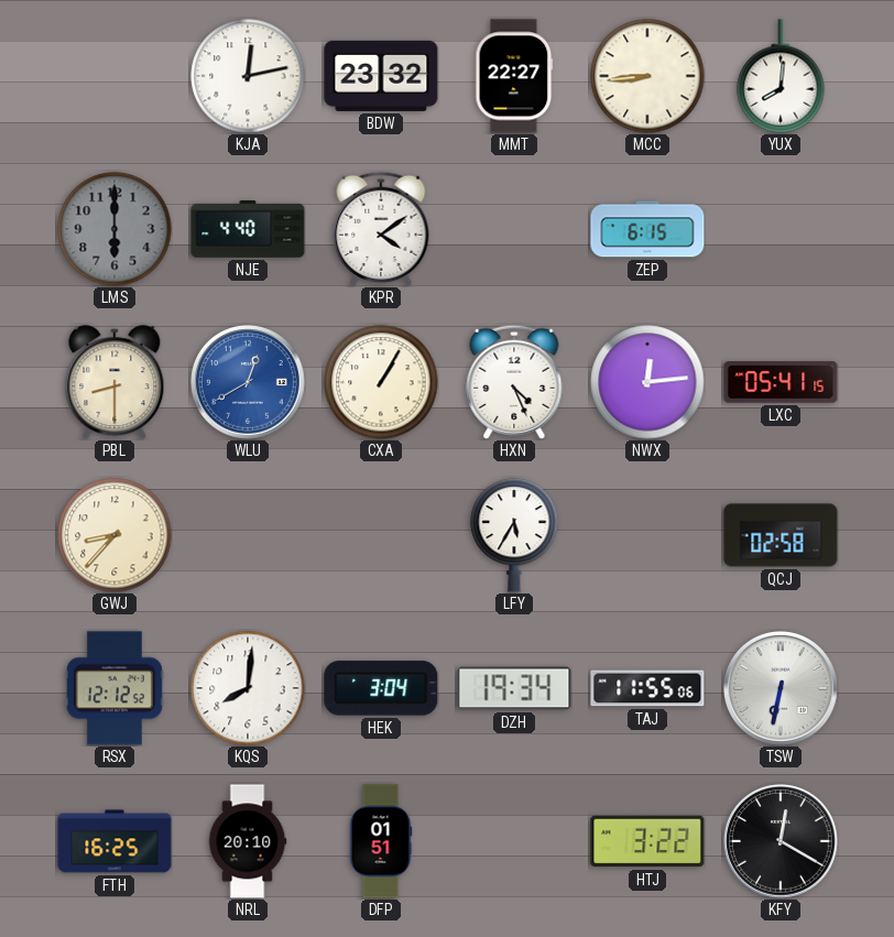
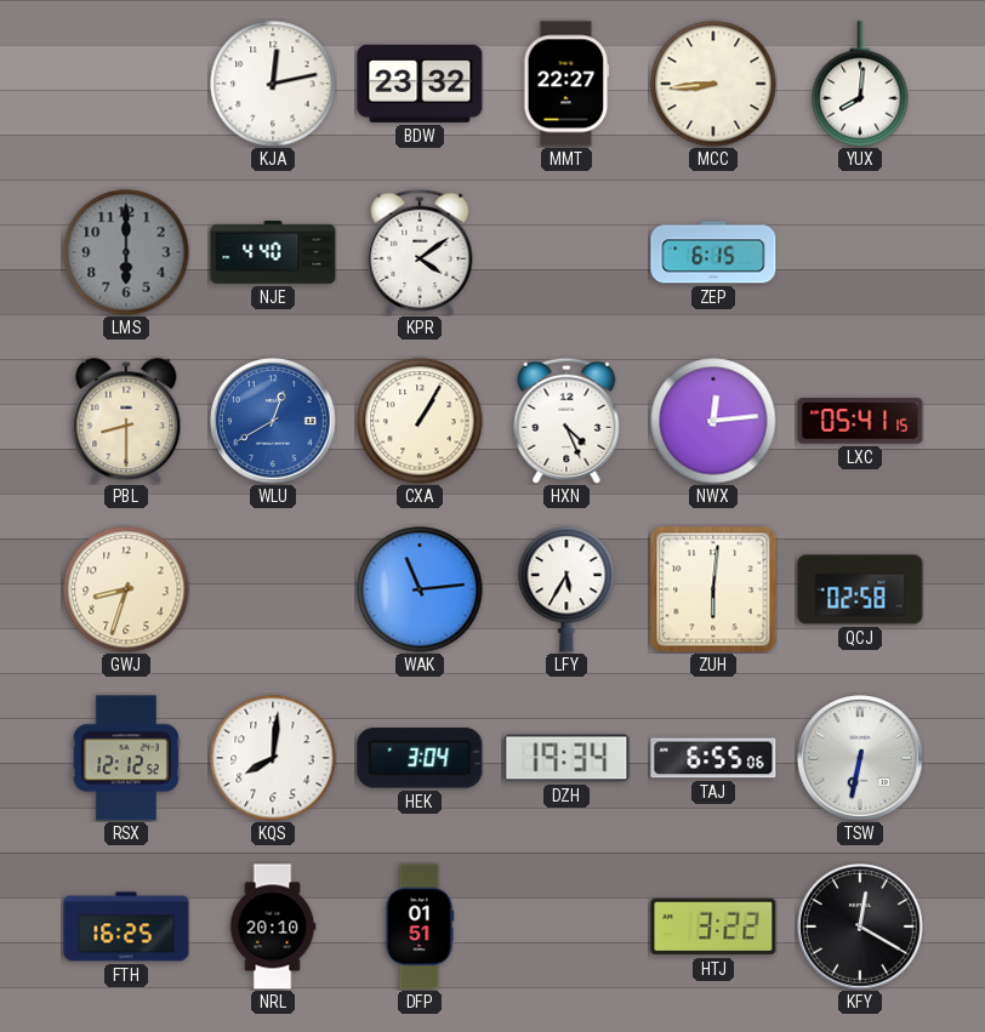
GWJ: 8:37 -> 8:33 (126, 589)
WAK: none -> 11:14 (420, 589)
ZUH: none -> 6:01 (713, 589)
TAJ: 11:55 -> 6:55 (713, 758)
